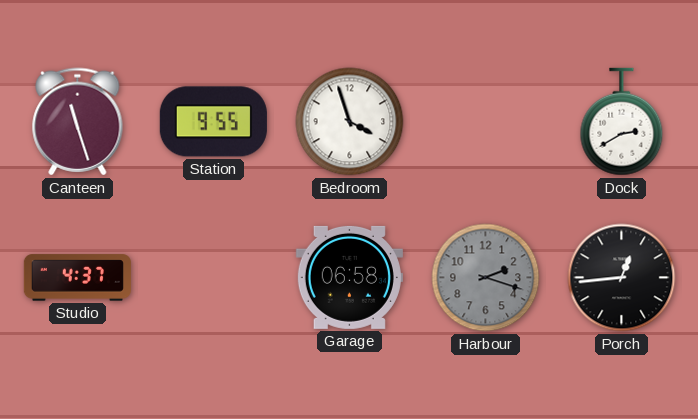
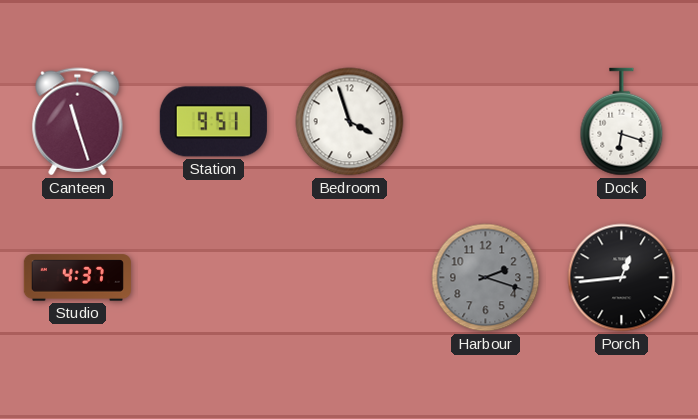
Station: 9:55 -> 9:51 (213, 122)
Dock: 2:40 -> 6:18 (622, 122)
Garage: 06:58 -> none (349, 277)
